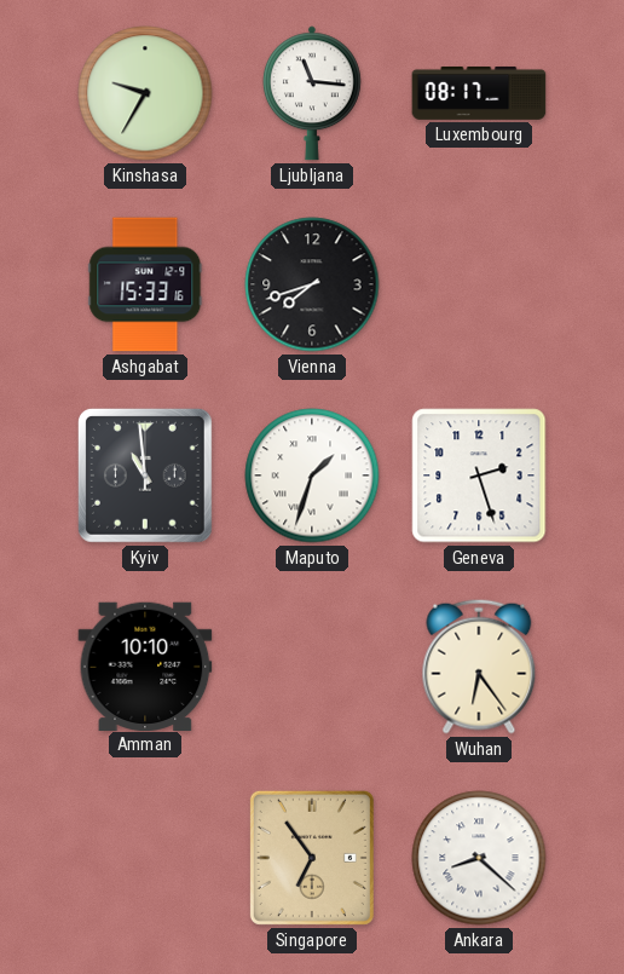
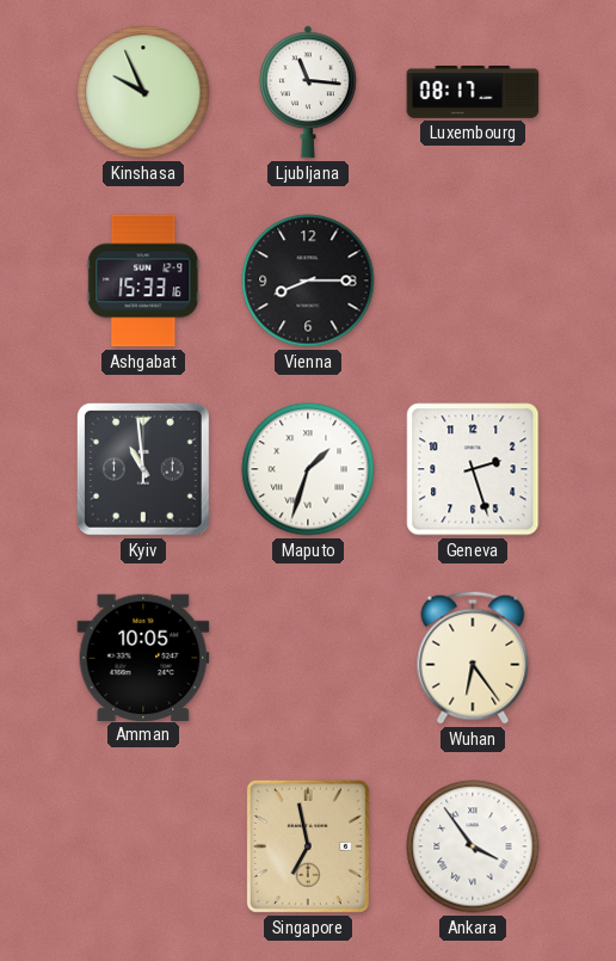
Kinshasa: 9:35 -> 9:56 (143, 92)
Vienna: 7:42 -> 8:15 (308, 281)
Amman: 10:10 -> 10:05 (143, 657)
Singapore: 6:54 -> 6:58 (308, 846)
Ankara: 8:22 -> 3:54 (473, 846)
